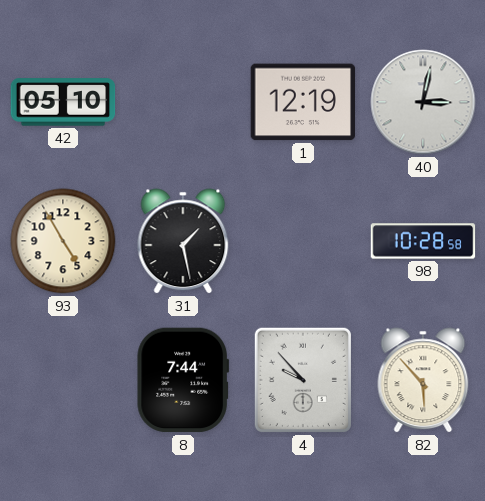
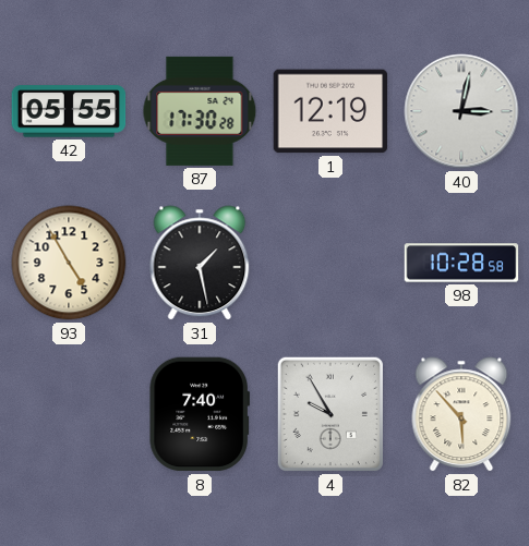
42: 05:10 -> 05:55 (69, 111)
87: none -> 17:30 (200, 111)
8: 7:44 -> 7:40 (200, 414)
4: 9:53 -> 9:55 (330, 414)
